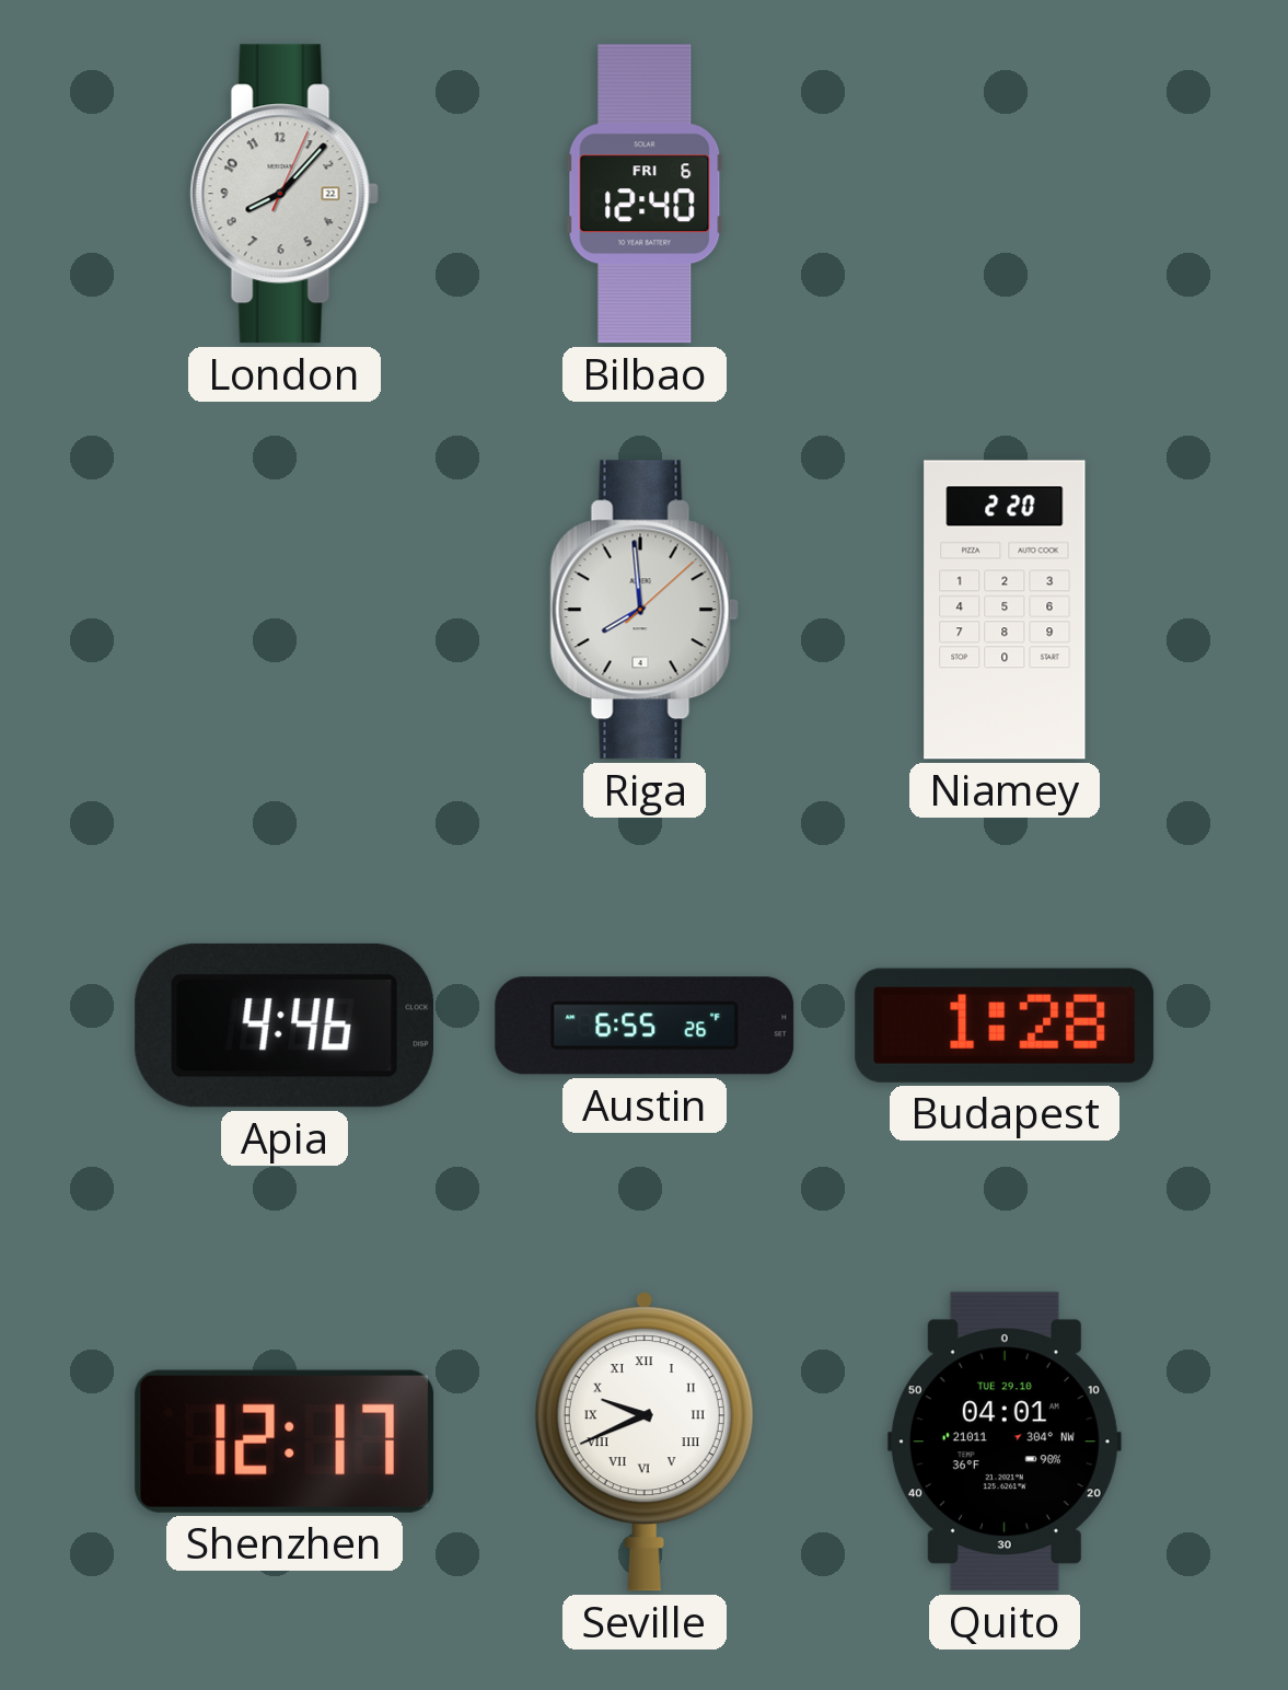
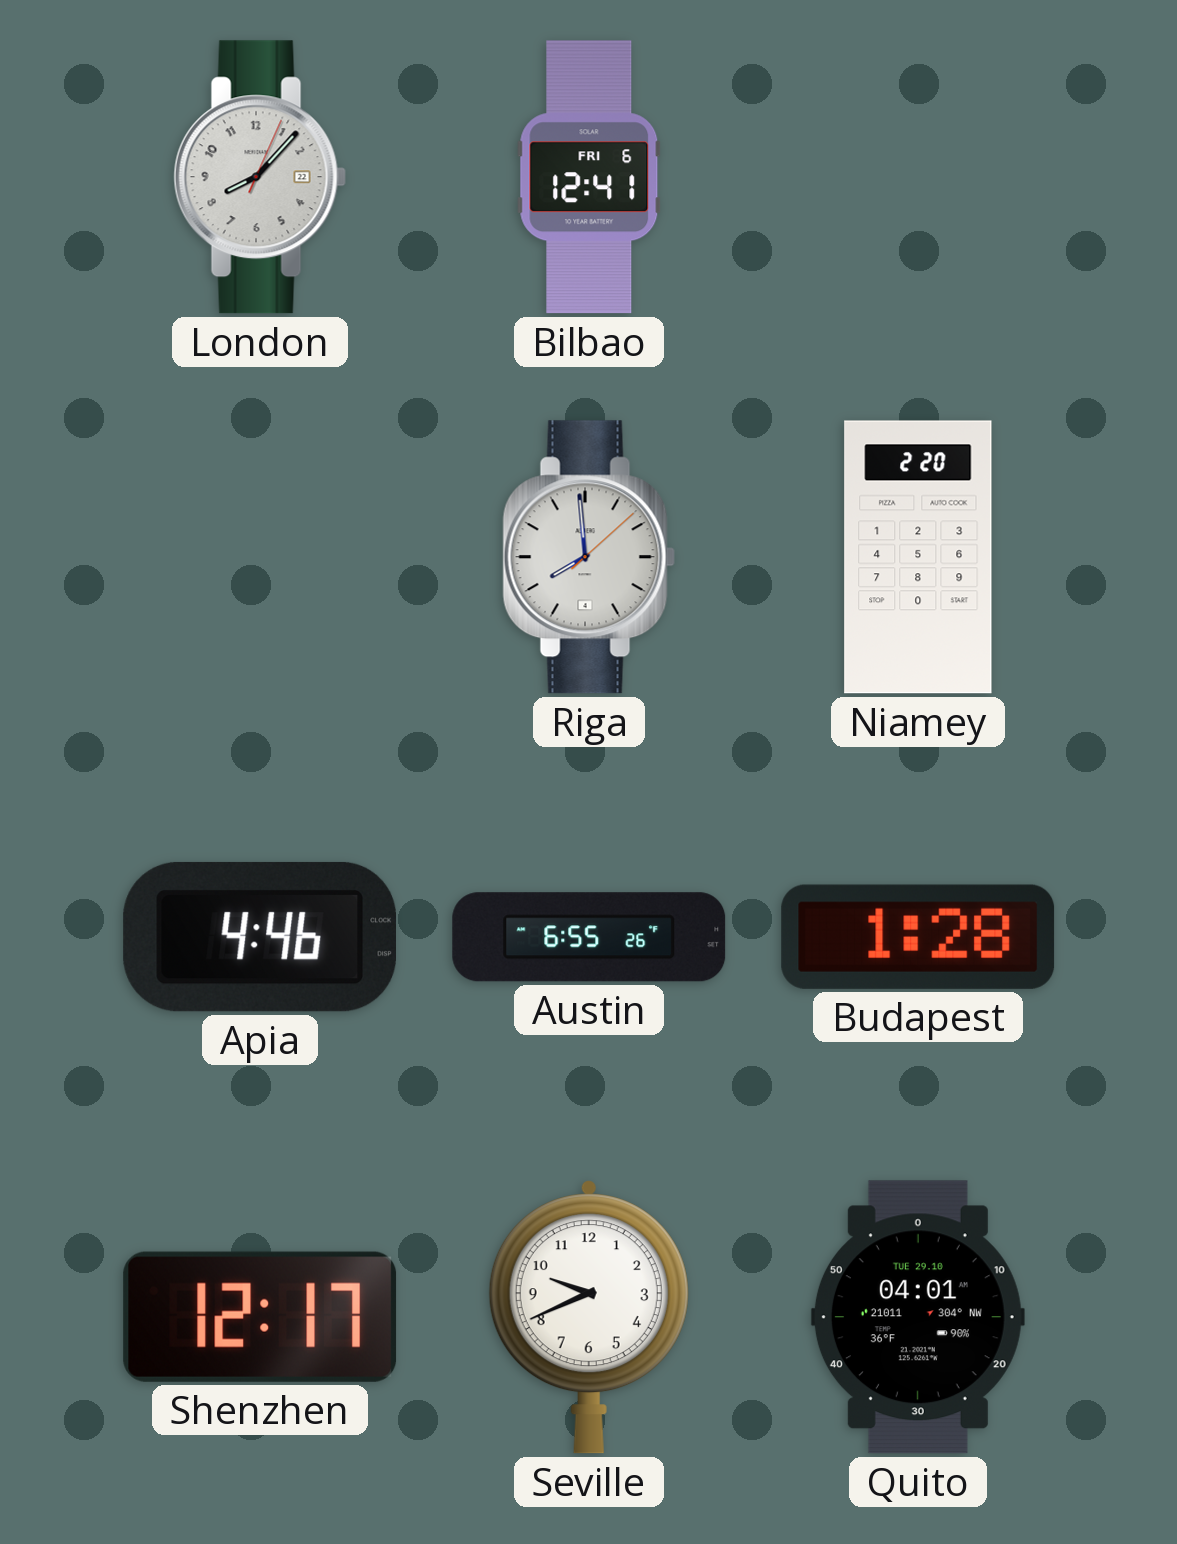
Bilbao: 12:40 -> 12:41 (589, 177)
Seville numerals: Roman -> Arabic (589, 1317)
